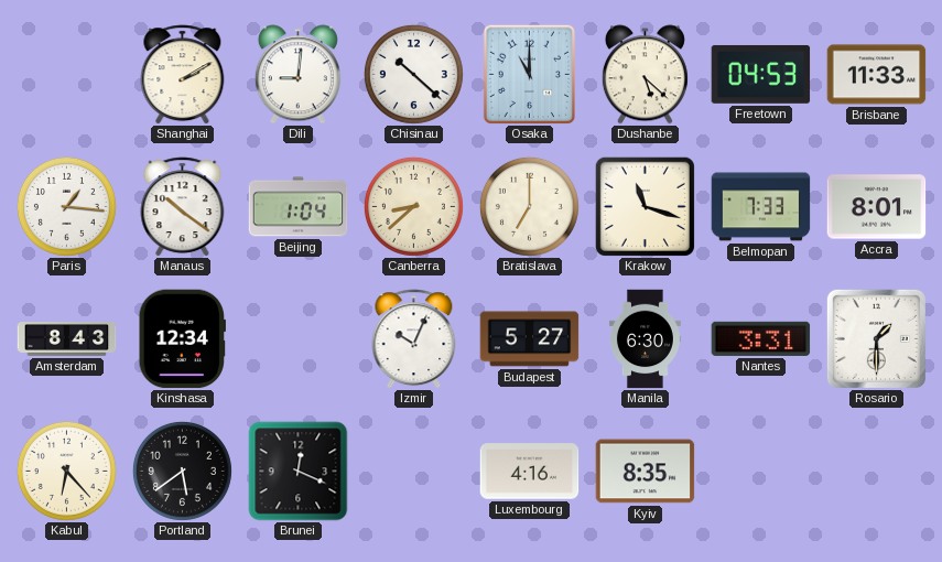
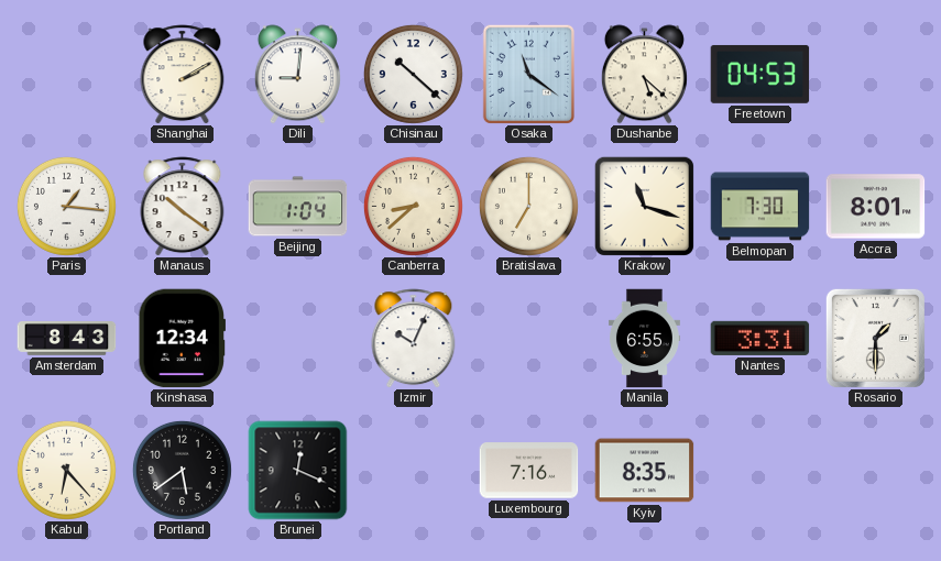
Osaka: 11:00 -> 11:21 (528, 74)
Brisbane: 11:33 -> none (877, 75)
Belmopan: 7:33 -> 7:30 (761, 207)
Budapest: 5:27 -> none (530, 339)
Manila: 6:30 -> 6:55 (644, 339)
Luxembourg: 4:16 -> 7:16 (529, 471)
